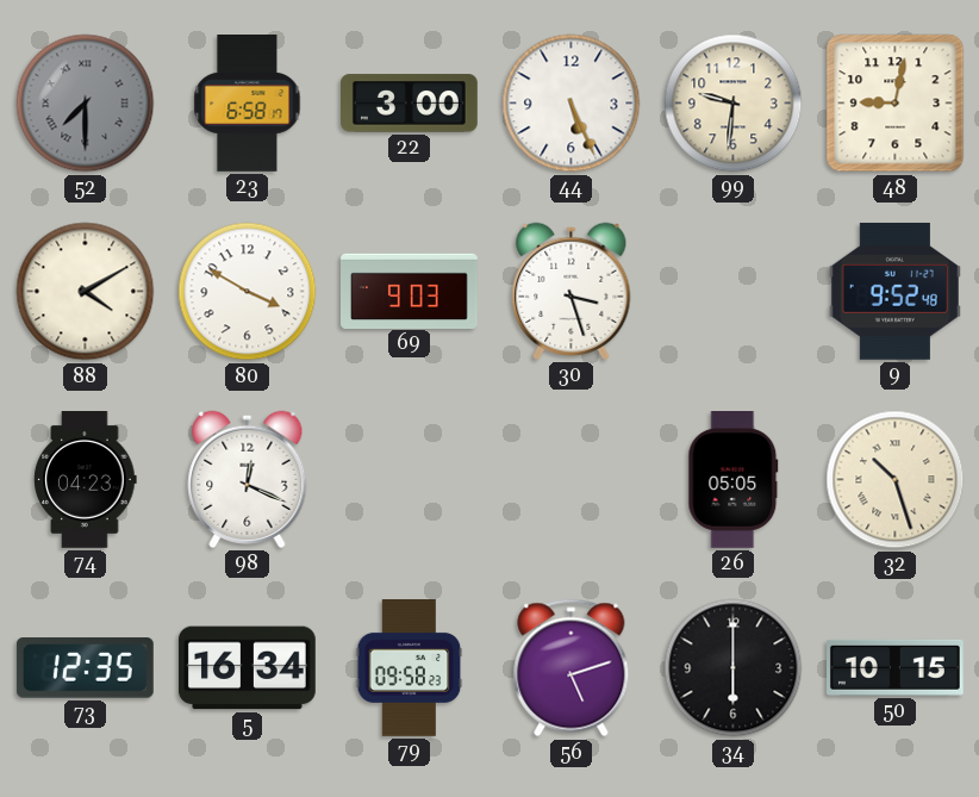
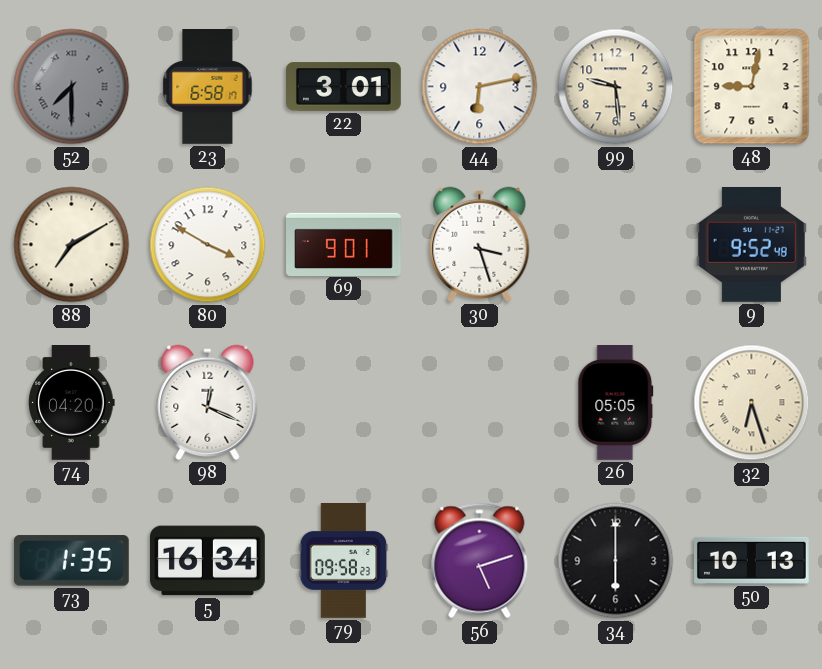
22: 3:00 -> 3:01 (344, 87)
44: 5:26 -> 6:13 (480, 87)
99: 9:31 -> 9:29 (616, 87)
88: 4:10 -> 7:10 (72, 245)
69: 9:03 -> 9:01 (344, 244)
74: 04:23 -> 04:20 (72, 403)
32: 10:27 -> 6:27 (752, 403)
73: 12:35 -> 1:35 (71, 561)
50: 10:15 -> 10:13 (752, 560)
